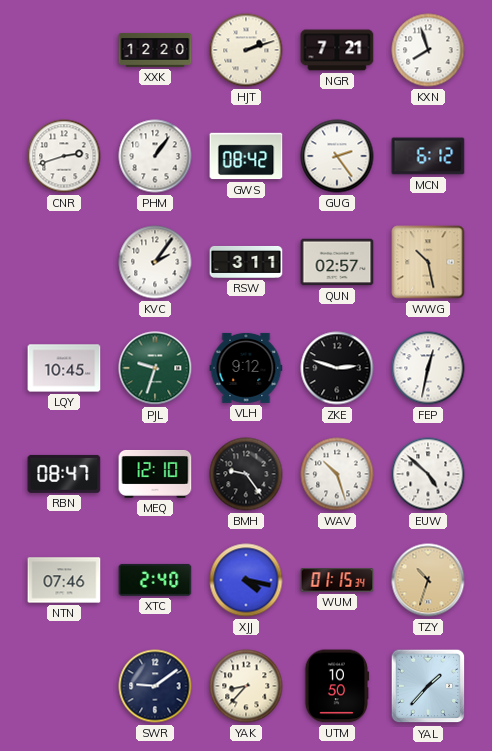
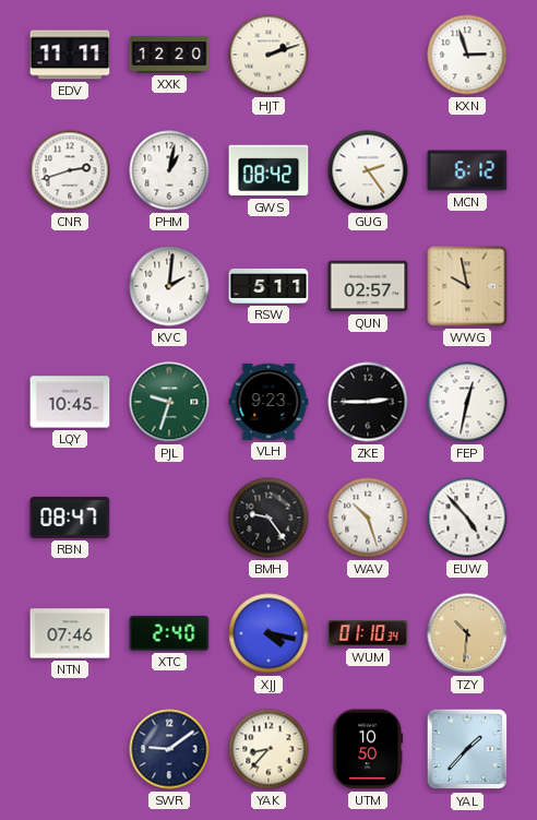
EDV: none -> 11:11 (70, 55)
NGR: 7:21 -> none (337, 50)
KXN: 7:57 -> 2:57 (467, 55)
PHM: 1:06 -> 1:02 (169, 170)
KVC: 2:06 -> 2:01 (169, 286)
RSW: 3:11 -> 5:11 (268, 286)
WWG: 10:28 -> 9:58 (467, 286)
VLH: 9:12 -> 9:23 (268, 402)
ZKE: 2:48 -> 2:45 (368, 402)
MEQ: 12:10 -> none (155, 474)
EUW: 4:52 -> 4:53 (467, 518)
WUM: 01:15 -> 01:10 (368, 633)
TZY: 10:33 -> 10:31 (467, 633)
